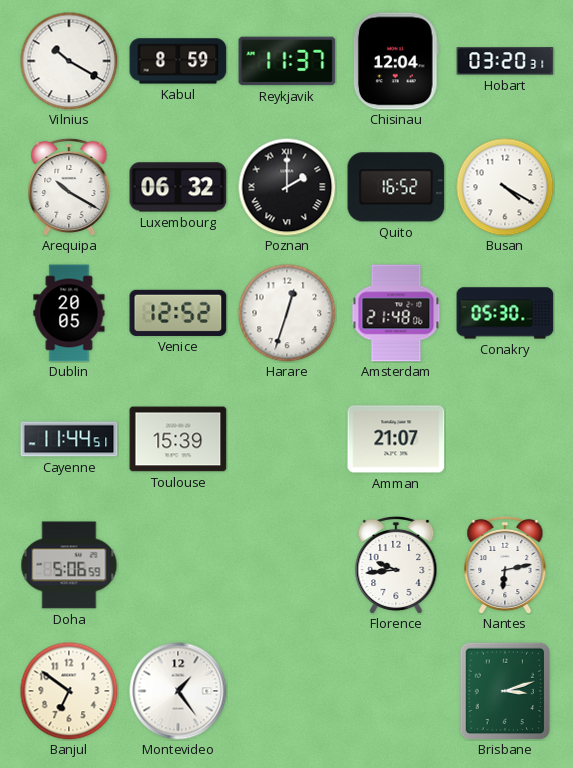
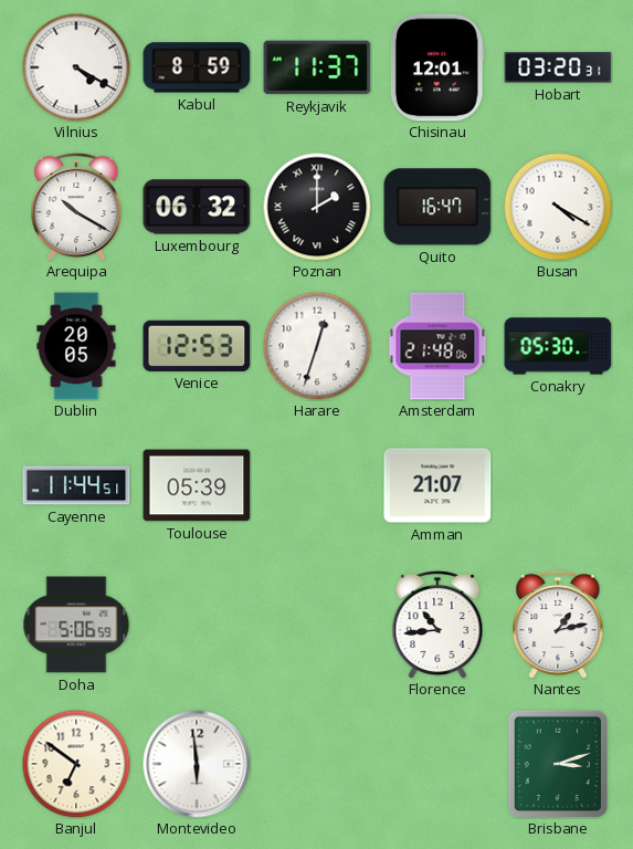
Vilnius: 10:20 -> 4:20 (76, 67)
Chisinau: 12:04 -> 12:01 (437, 67)
Quito: 16:52 -> 16:47 (437, 207)
Venice: 12:52 -> 12:53 (197, 346)
Toulouse: 15:39 -> 05:39 (197, 485)
Florence: 9:44 -> 10:44 (437, 625)
Nantes: 6:13 -> 1:13 (558, 625)
Montevideo: 1:24 -> 5:59 (197, 764)
